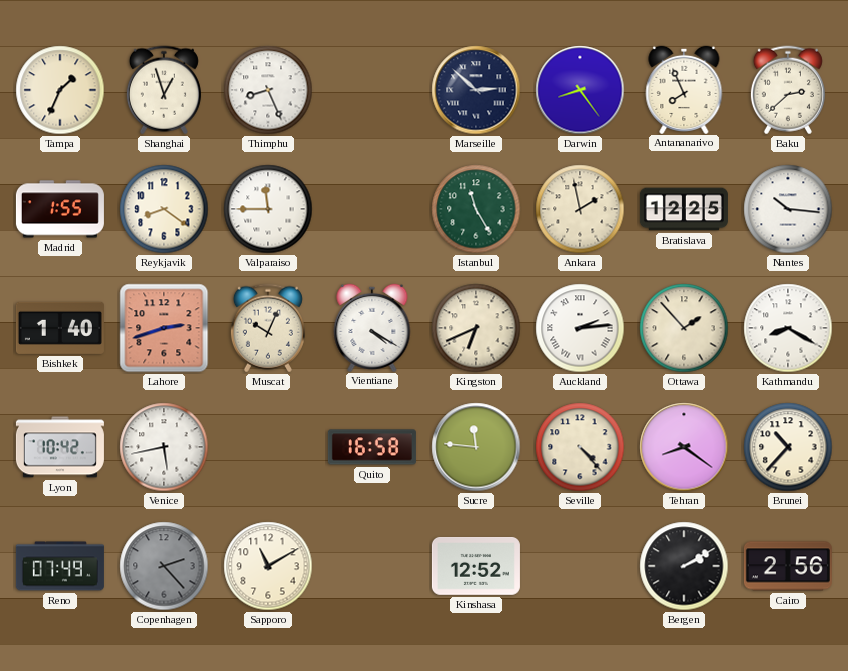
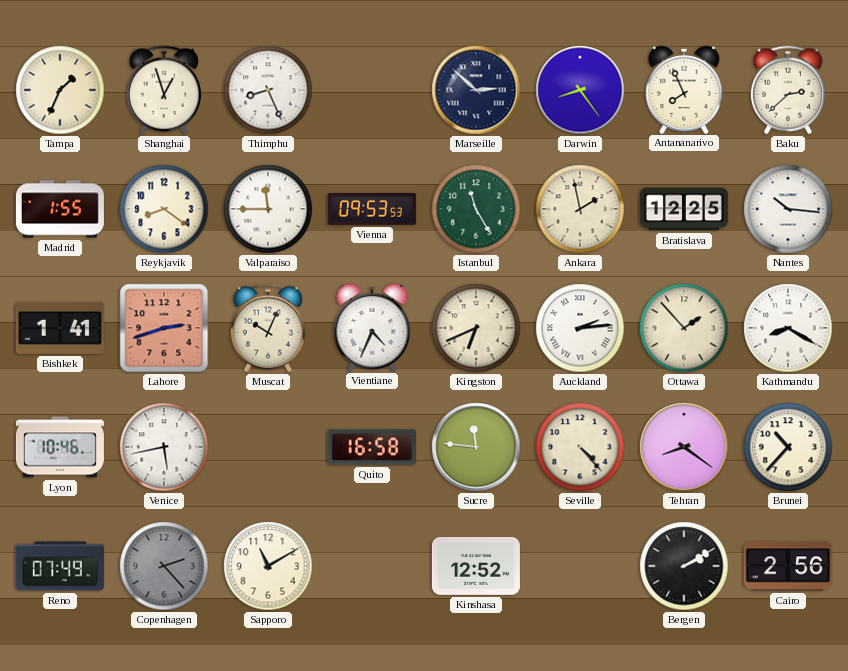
Vienna: none -> 09:53 (372, 210)
Bishkek: 1:40 -> 1:41 (60, 328)
Vientiane: 4:20 -> 4:34 (372, 327)
Lyon: 10:42 -> 10:46 (60, 447)
